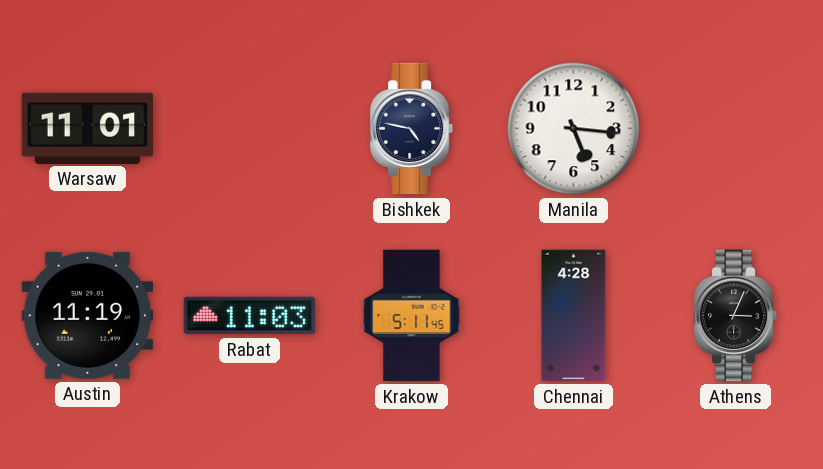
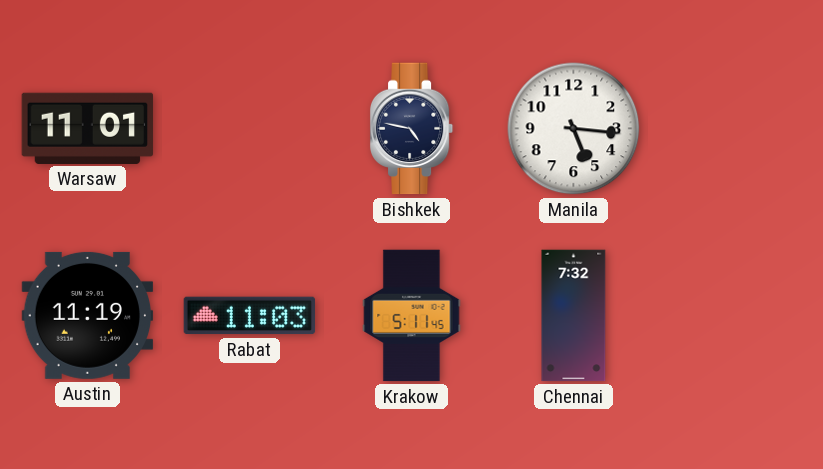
Chennai: 4:28 -> 7:32 (574, 316)
Athens: 3:04 -> none (736, 316)
